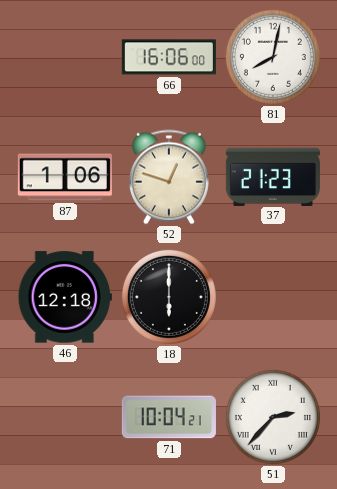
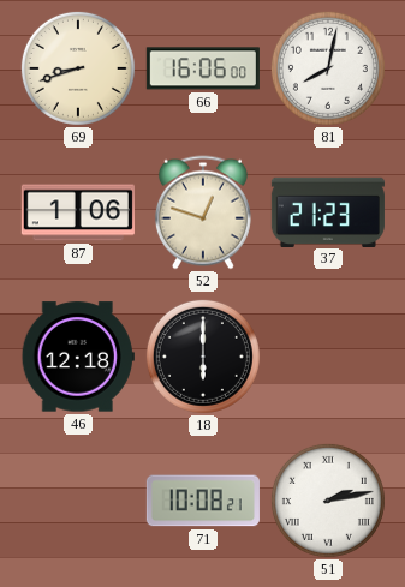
69: none -> 8:42 (78, 68)
71: 10:04 -> 10:08 (203, 501)
51: 2:37 -> 2:13 (328, 501)
